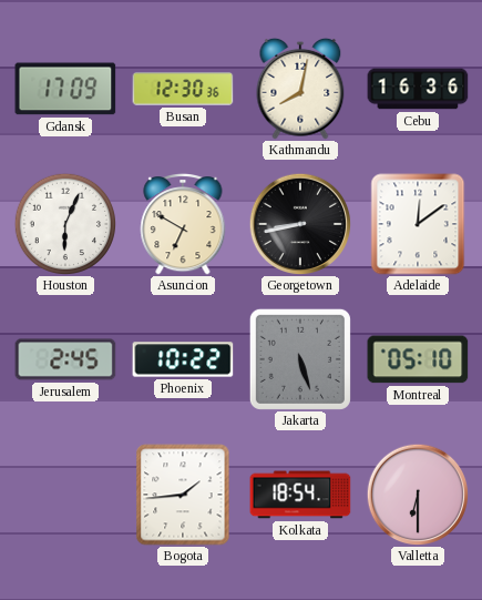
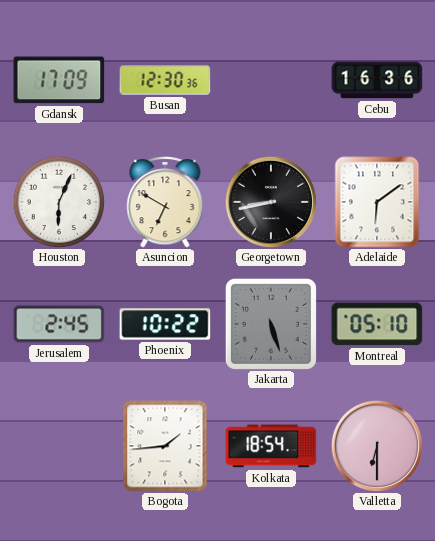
Kathmandu: 8:02 -> none (300, 89)
Adelaide: 12:09 -> 6:09 (377, 202)
